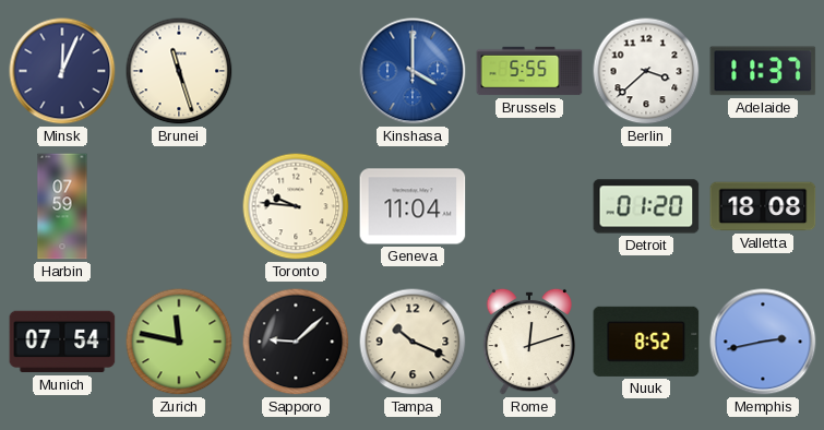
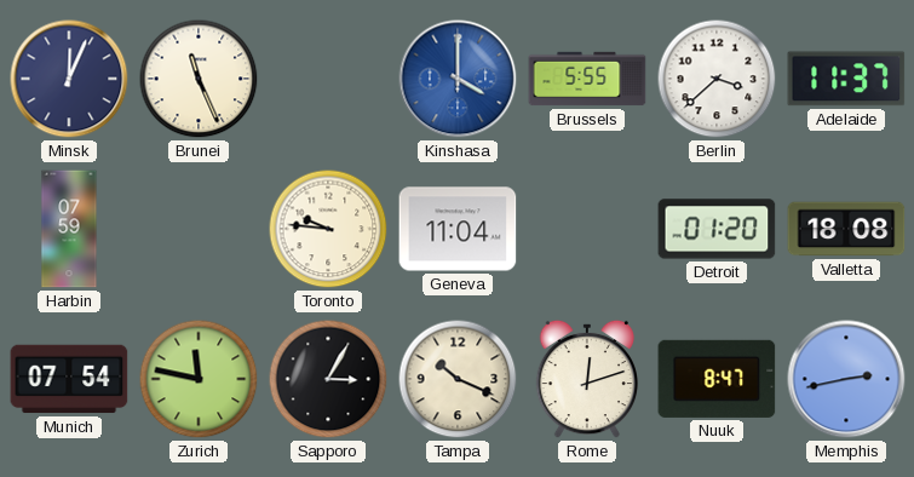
Brunei: 11:27 -> 11:26 (199, 79)
Sapporo: 9:08 -> 3:05 (328, 379)
Nuuk: 8:52 -> 8:47 (717, 379)
